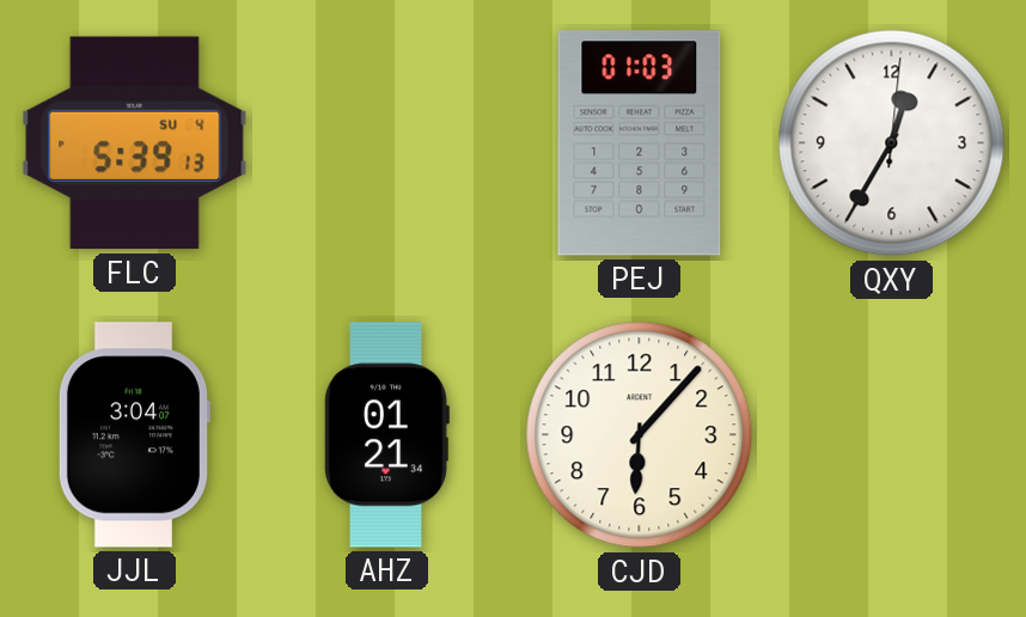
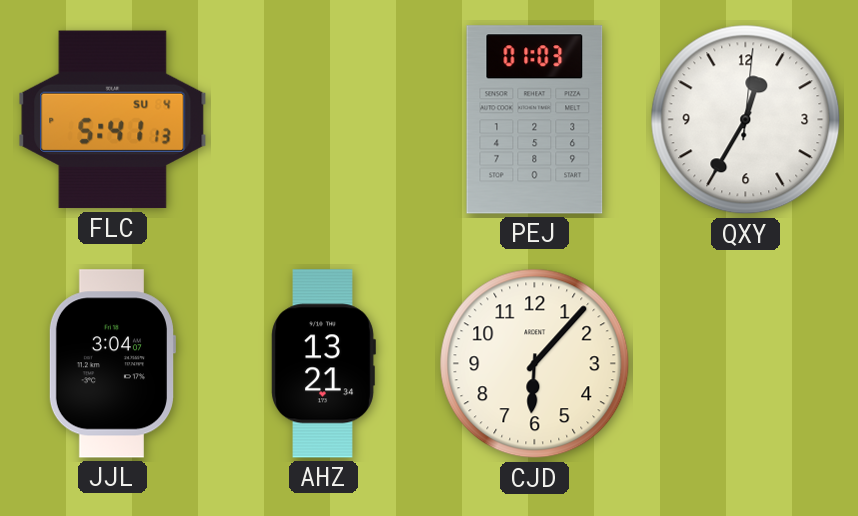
FLC: 5:39 -> 5:41 (113, 120)
AHZ: 01:21 -> 13:21 (323, 364)
